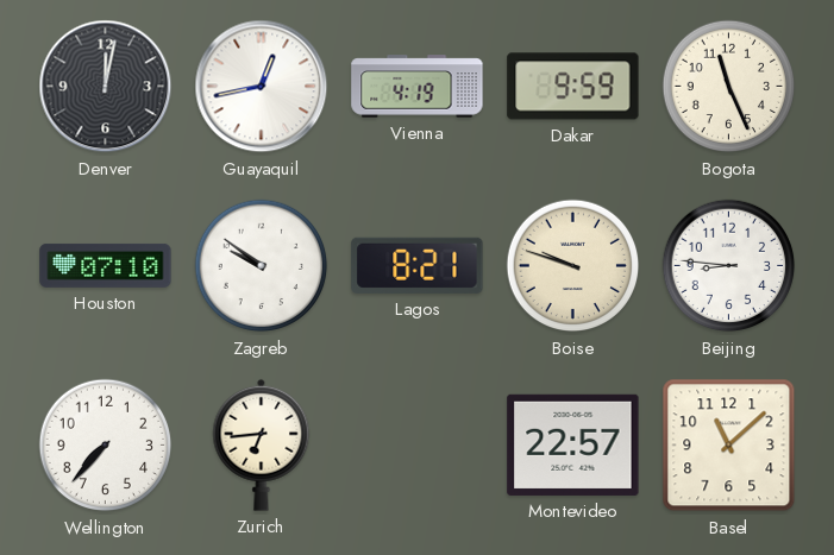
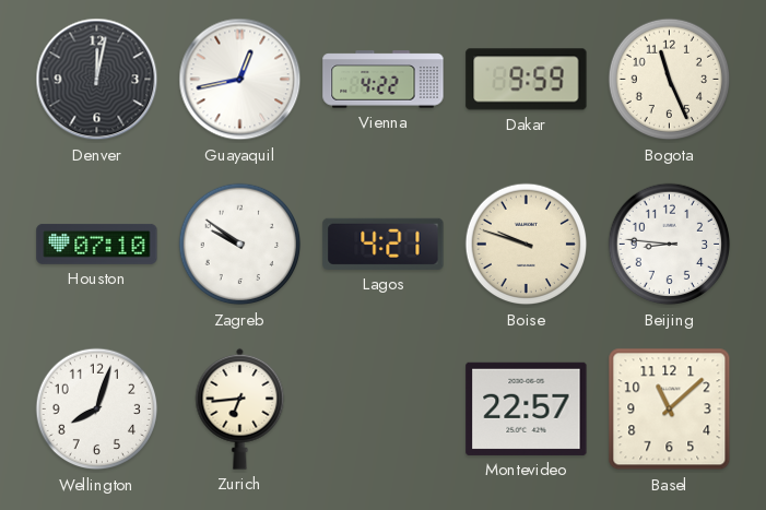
Vienna: 4:19 -> 4:22 (384, 80)
Lagos: 8:21 -> 4:21 (384, 244)
Wellington: 7:37 -> 8:03 (97, 410)
